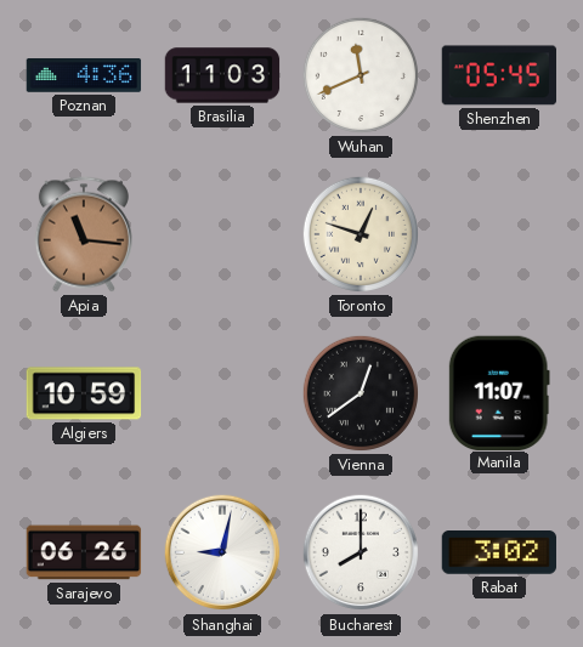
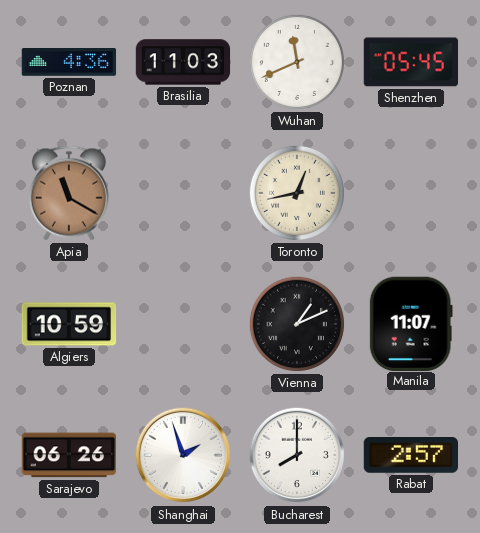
Apia: 11:16 -> 11:20 (69, 193)
Toronto: 12:48 -> 12:43 (297, 193)
Vienna: 12:39 -> 1:11 (297, 324)
Shanghai: 9:02 -> 1:57 (183, 455)
Rabat: 3:02 -> 2:57 (410, 456)
